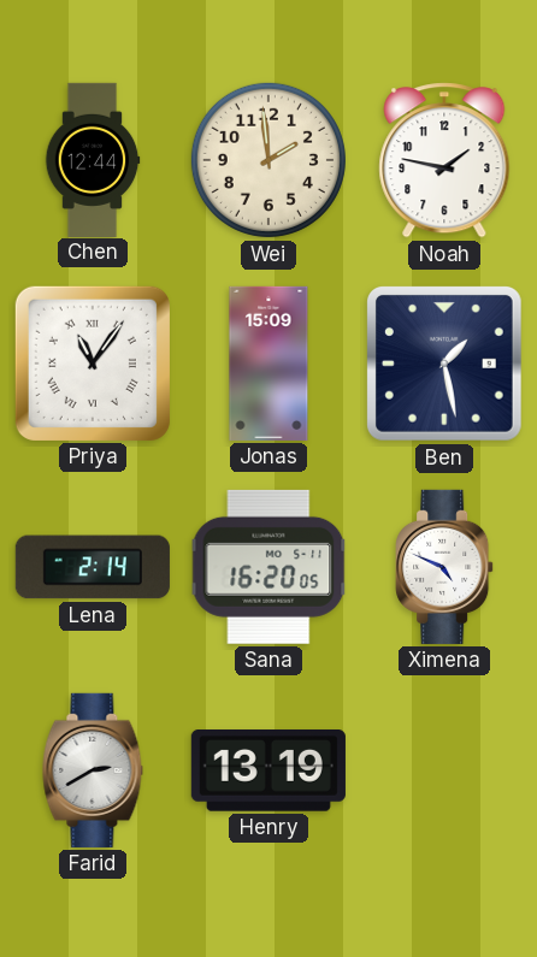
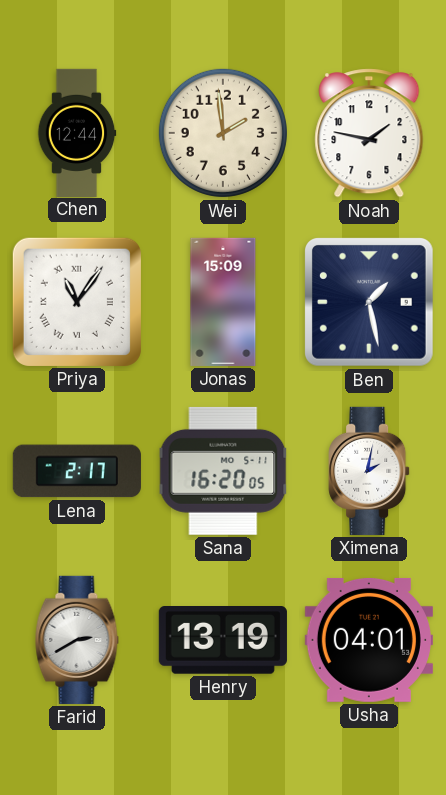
Lena: 2:14 -> 2:17 (77, 471)
Ximena: 4:49 -> 2:02 (369, 471)
Usha: none -> 04:01 (369, 640)
